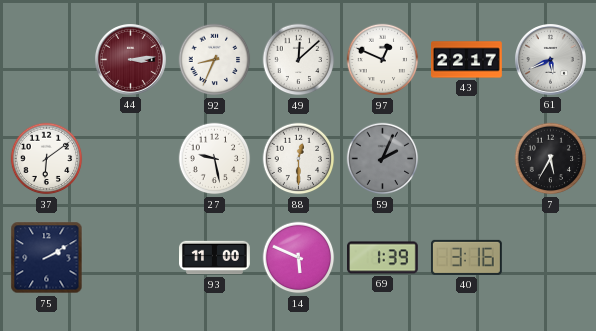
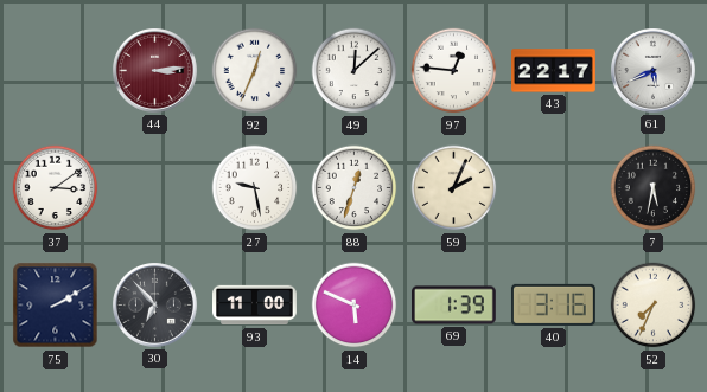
92: 8:34 -> 12:34 (255, 71)
97: 12:49 -> 12:46 (454, 71)
37: 6:09 -> 3:09 (56, 188)
88: 12:30 -> 12:33 (355, 188)
59 dial: grey -> cream (454, 188)
7: 5:35 -> 5:32 (654, 188)
30: none -> 6:53 (155, 306)
52: none -> 7:34 (654, 306)
